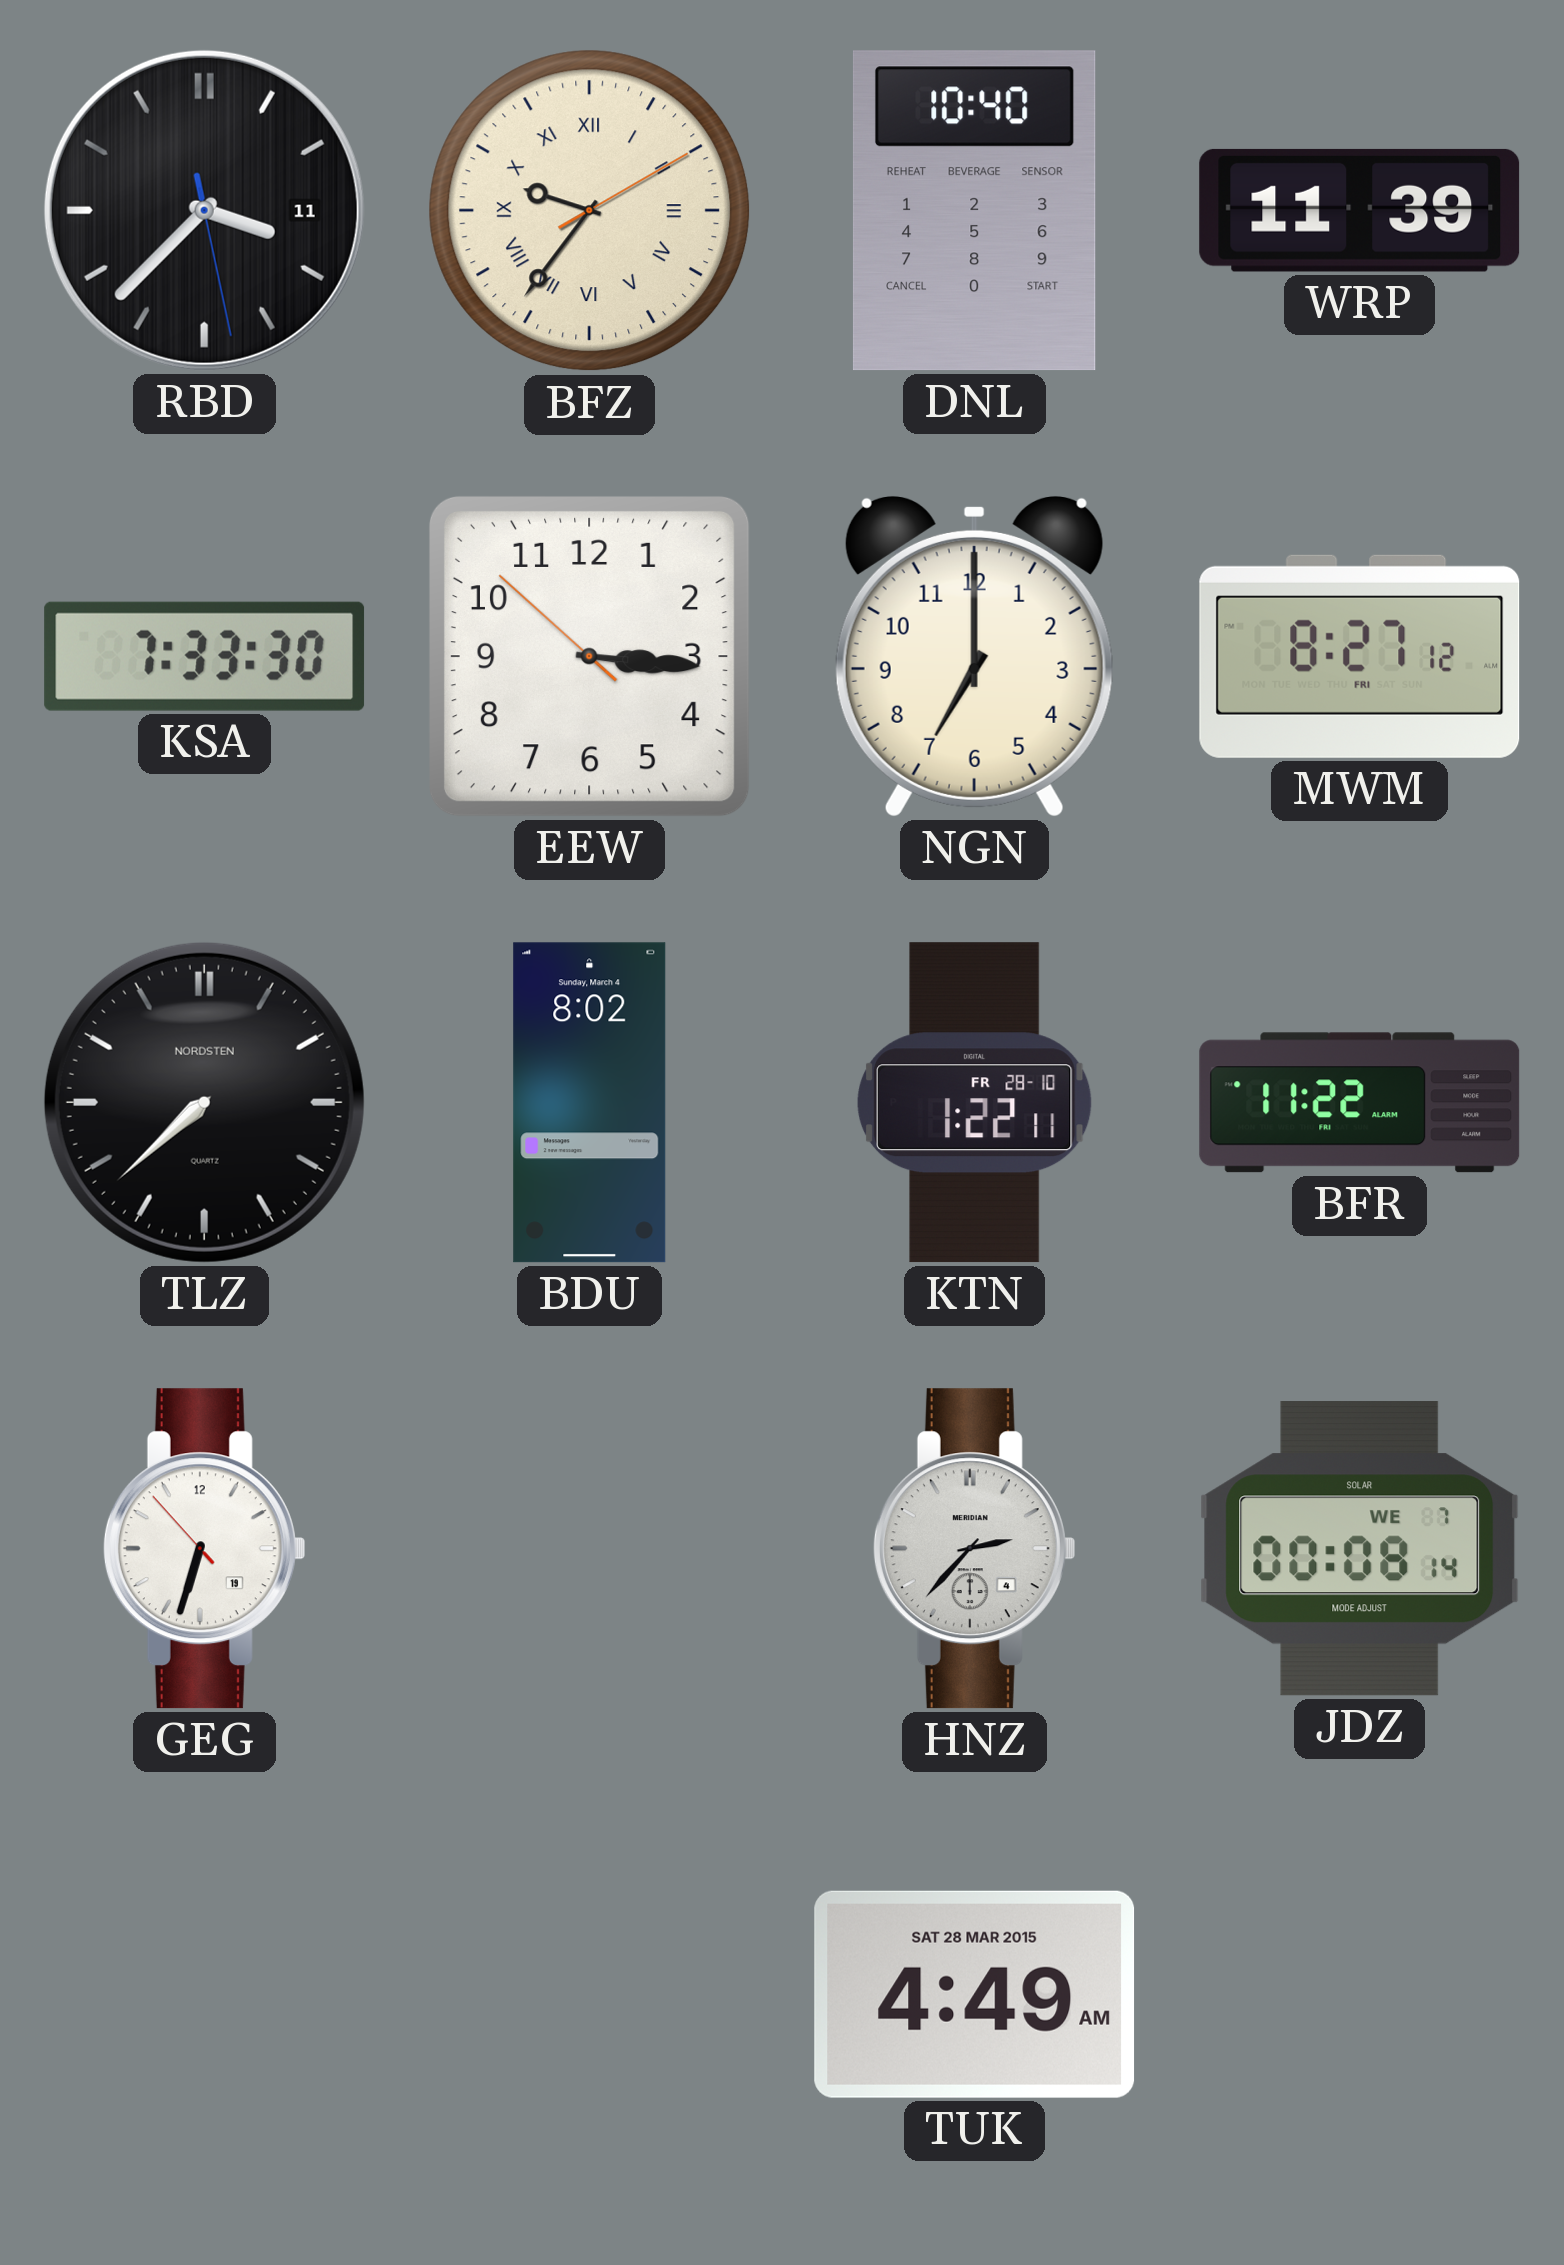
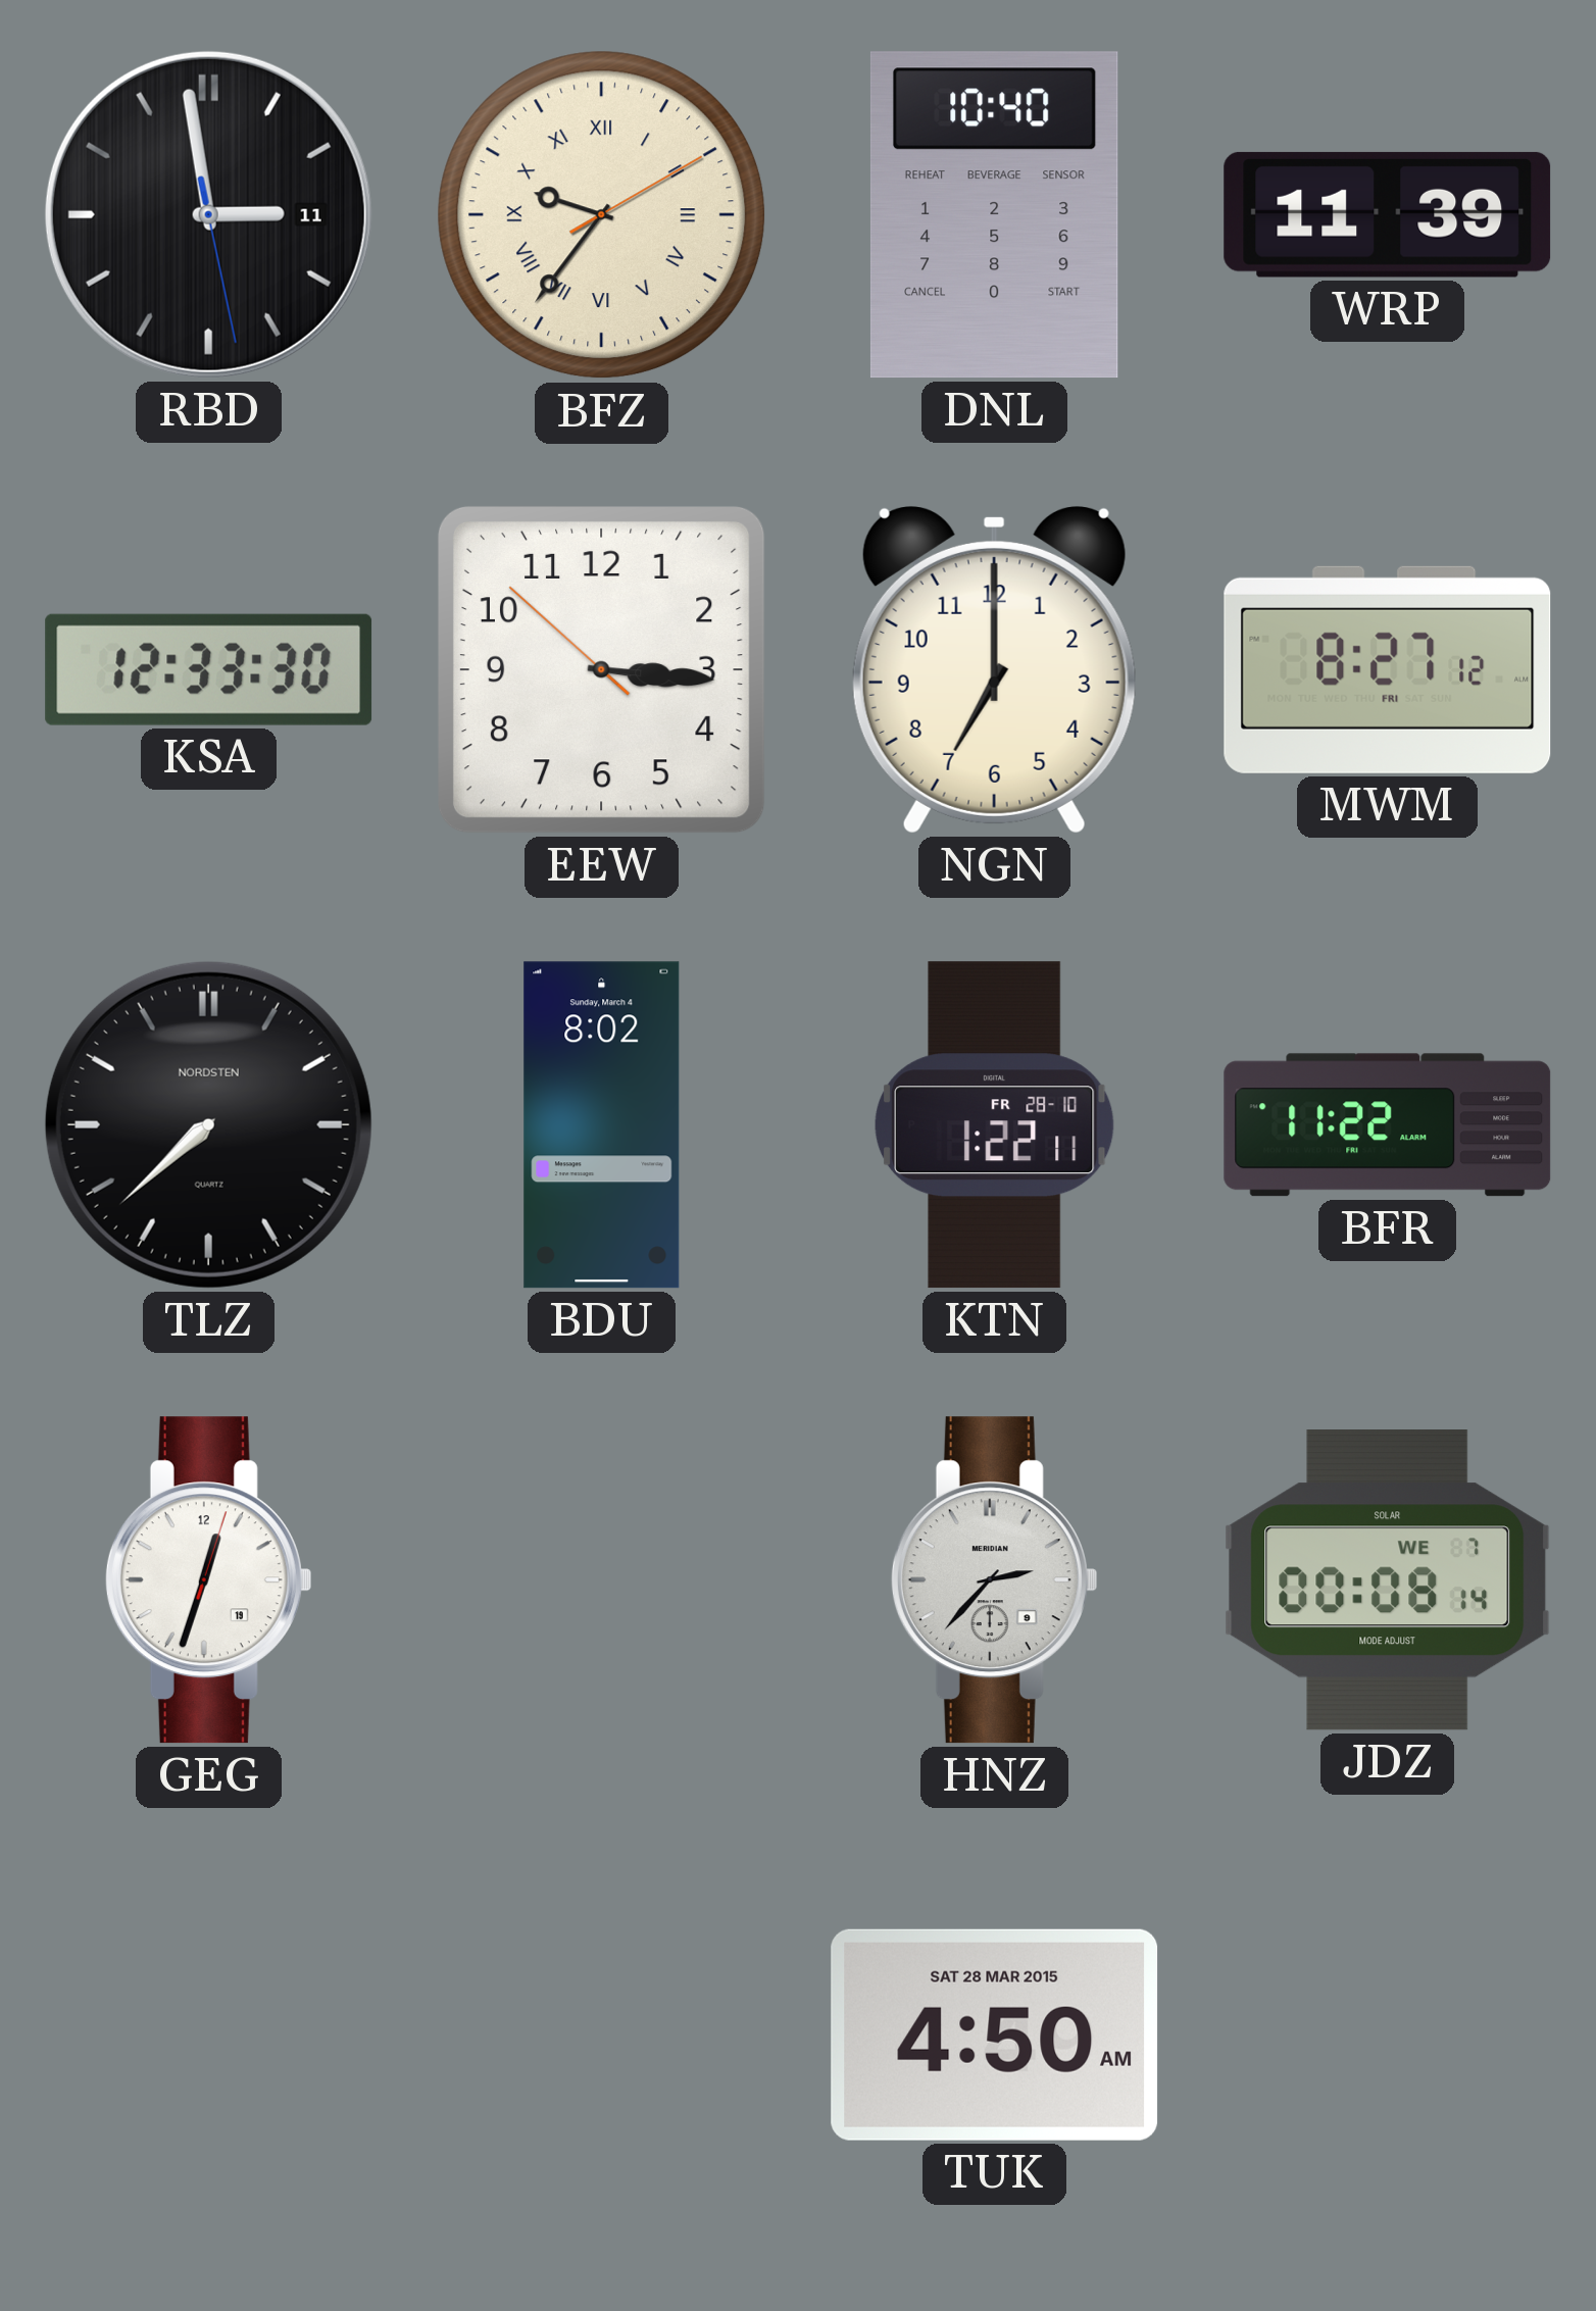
RBD: 3:37 -> 2:58 (208, 214)
KSA: 7:33 -> 12:33 (209, 669)
GEG: 6:32 -> 12:33 (208, 1580)
HNZ date: 4 -> 9 (994, 1580)
TUK: 4:49 -> 4:50 (995, 2034)
